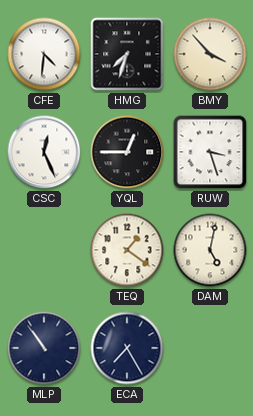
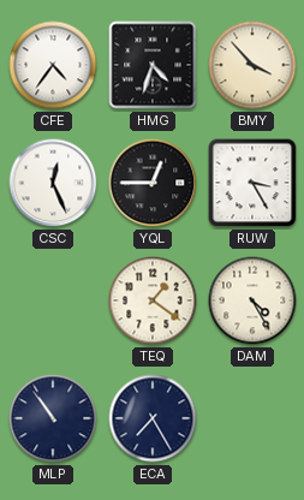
CFE: 4:31 -> 4:36 (53, 65)
HMG: 7:33 -> 4:33 (153, 65)
RUW: 3:27 -> 3:25 (252, 183)
DAM: 5:02 -> 4:25 (252, 300)
